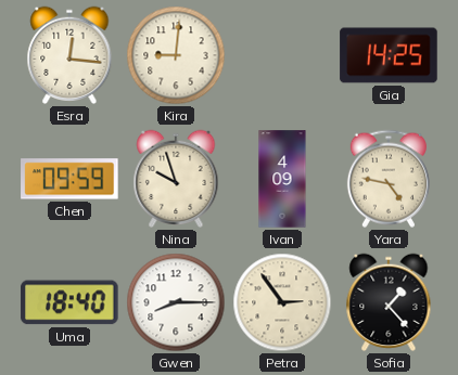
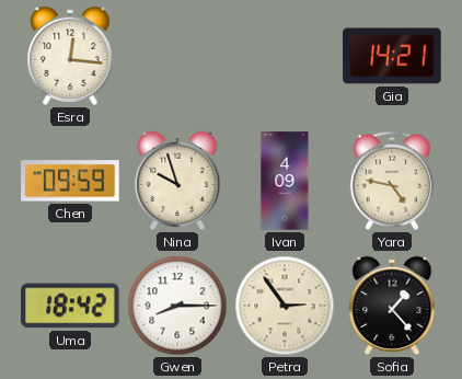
Kira: 9:01 -> none (176, 55)
Gia: 14:25 -> 14:21 (392, 56)
Uma: 18:40 -> 18:42 (70, 306)
